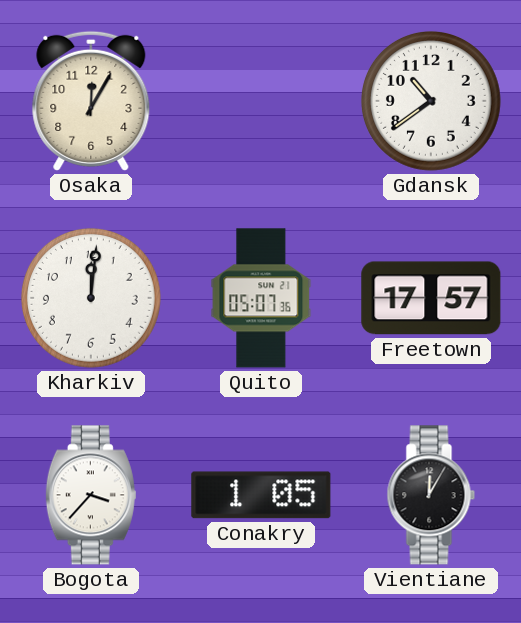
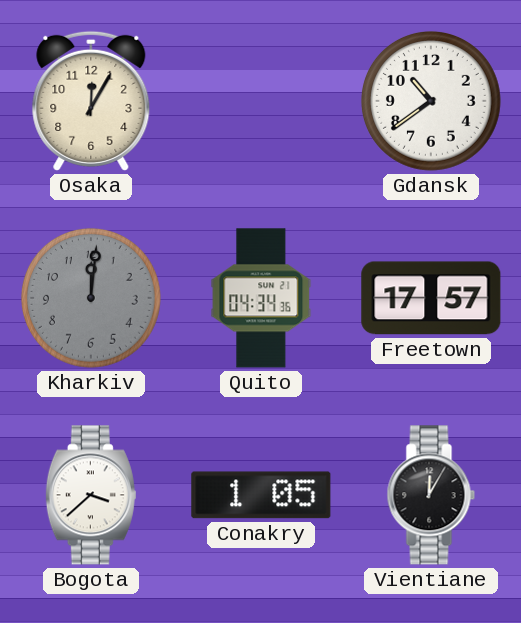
Kharkiv dial: white -> grey (91, 298)
Quito: 05:07 -> 04:34 (261, 298)
Bogota: 3:37 -> 3:38 (91, 495)
